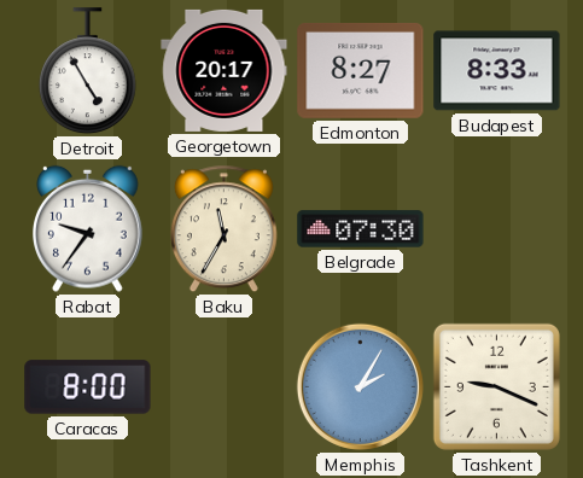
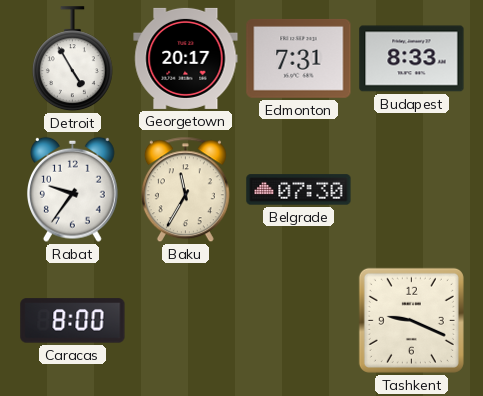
Edmonton: 8:27 -> 7:31 (299, 58)
Memphis: 2:05 -> none (360, 386)
